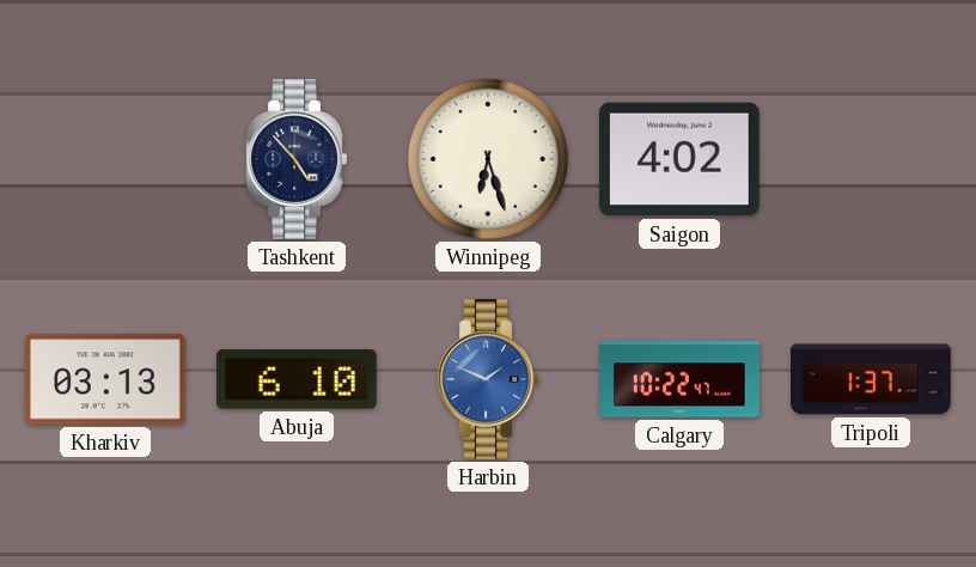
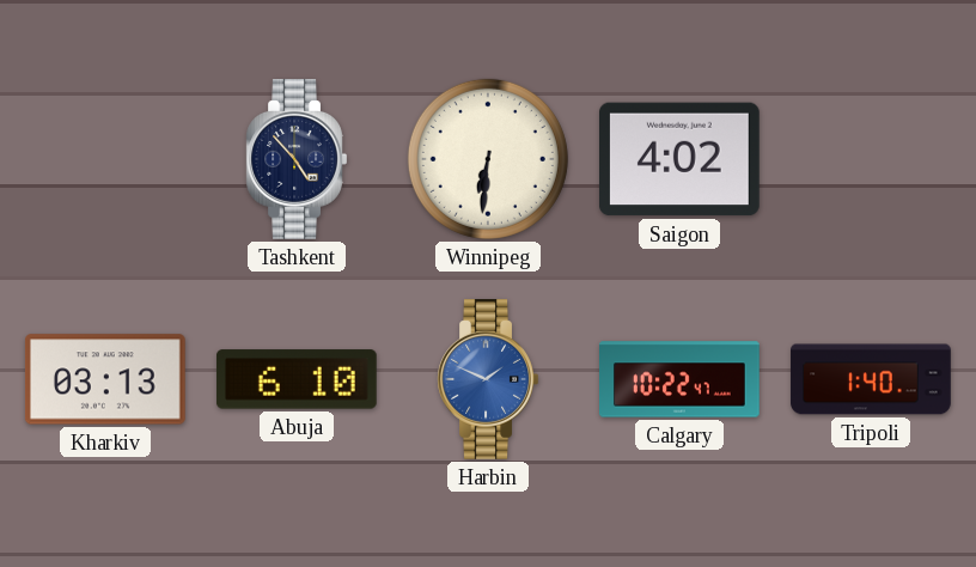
Winnipeg: 6:27 -> 6:31 (488, 159)
Tripoli: 1:37 -> 1:40 (871, 379)
